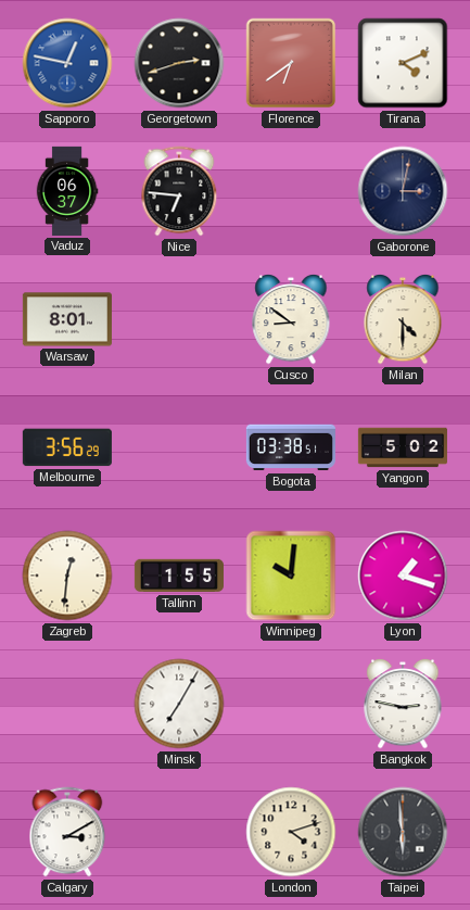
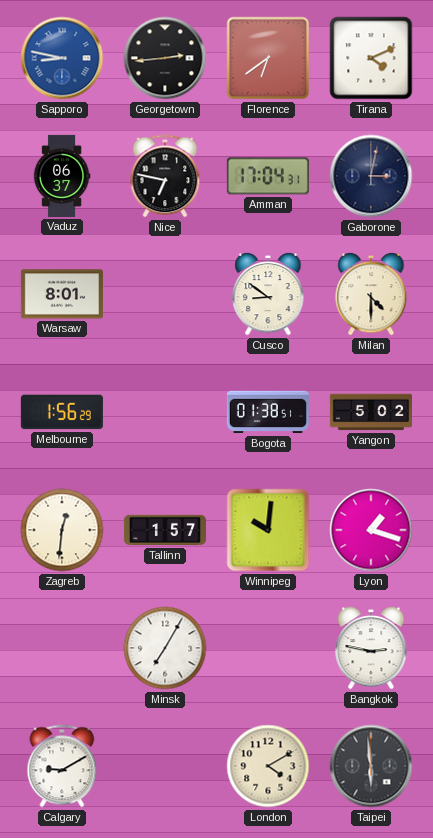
Sapporo: 12:47 -> 8:47 (62, 58)
Georgetown: 2:42 -> 2:44 (165, 58)
Nice: 6:46 -> 6:47 (165, 176)
Amman: none -> 17:04 (268, 176)
Melbourne: 3:56 -> 1:56 (62, 412)
Bogota: 03:38 -> 01:38 (268, 412)
Tallinn: 1:55 -> 1:57 (165, 530)
Calgary: 3:10 -> 9:10 (62, 766)
London: 4:12 -> 4:10 (268, 766)
